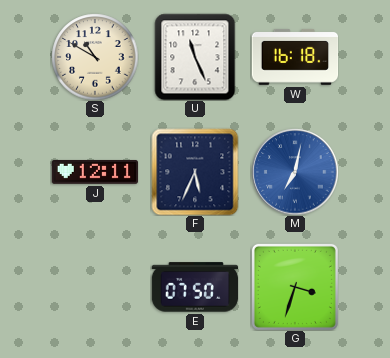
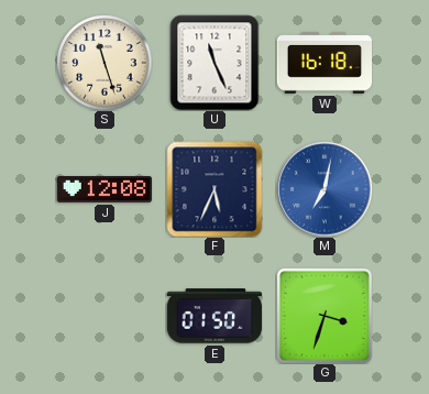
S: 10:50 -> 11:27 (105, 63)
J: 12:11 -> 12:08 (103, 189)
E: 07:50 -> 01:50 (215, 316)
